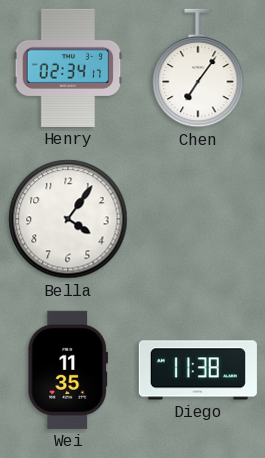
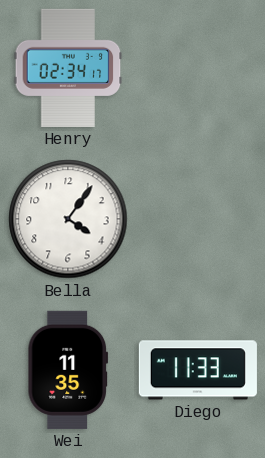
Chen: 7:06 -> none (198, 68)
Diego: 11:38 -> 11:33 (198, 370)
